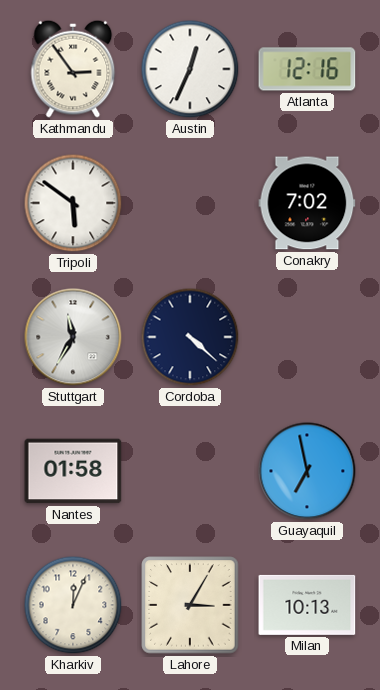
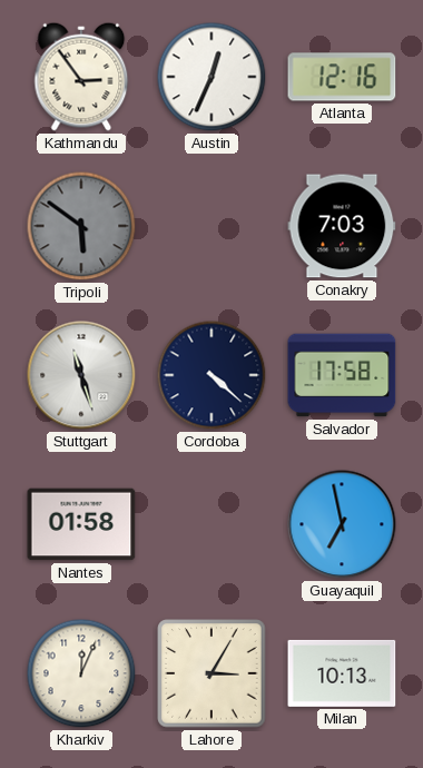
Tripoli dial: white -> grey (81, 226)
Conakry: 7:02 -> 7:03 (342, 226)
Stuttgart: 11:35 -> 11:27 (81, 375)
Salvador: none -> 17:58 (342, 375)
